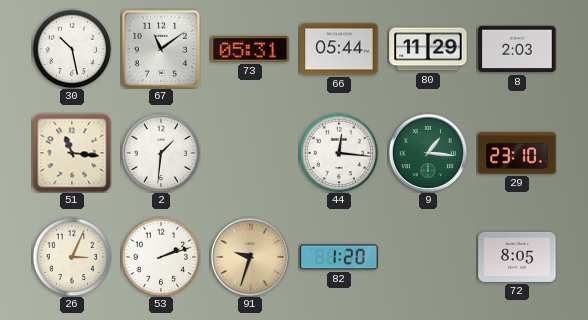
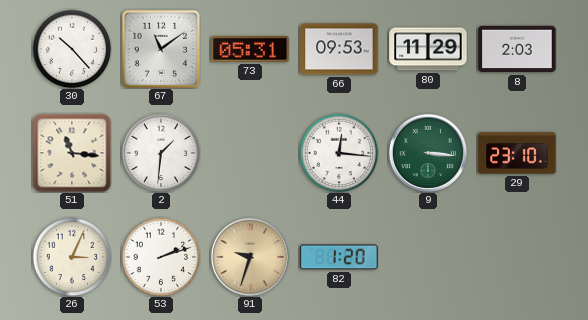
30: 10:28 -> 10:23 (72, 49)
66: 05:44 -> 09:53 (339, 49)
9: 1:16 -> 3:16 (428, 153)
72: 8:05 -> none (517, 257)
